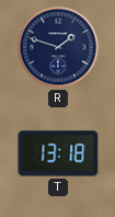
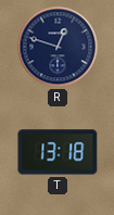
R: 1:48 -> 12:48 (58, 47)
